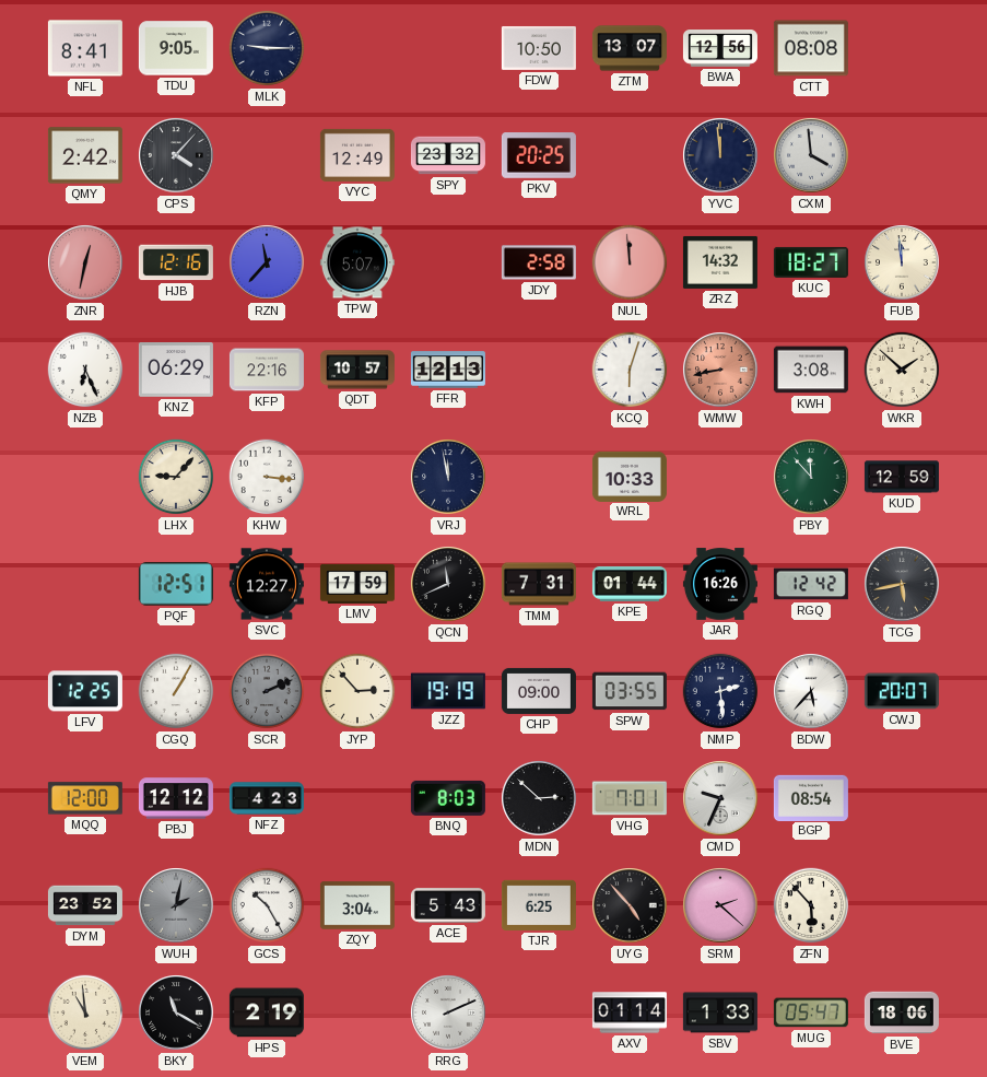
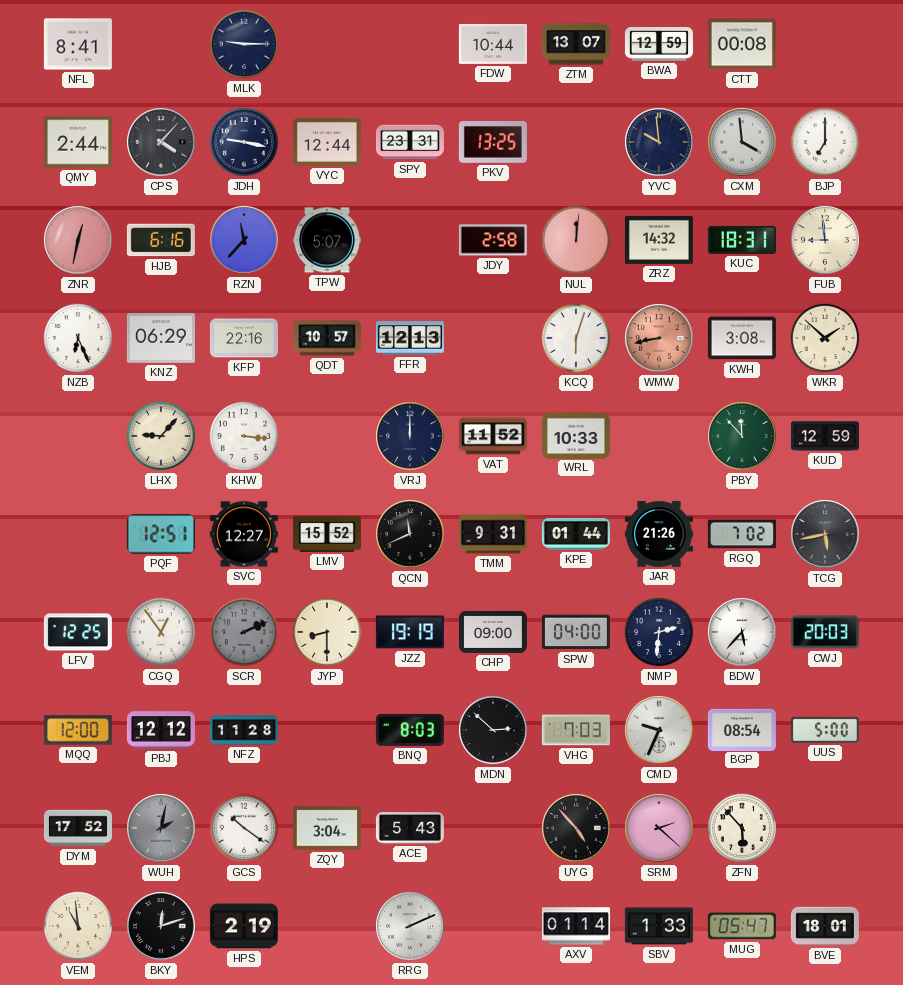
TDU: 9:05 -> none (176, 48)
FDW: 10:50 -> 10:44 (493, 44)
BWA: 12:56 -> 12:59 (659, 45)
CTT: 08:08 -> 00:08 (742, 44)
QMY: 2:42 -> 2:44 (78, 142)
JDH: none -> 9:17 (244, 142)
VYC: 12:49 -> 12:44 (327, 142)
SPY: 23:32 -> 23:31 (410, 142)
PKV: 20:25 -> 13:25 (493, 143)
YVC: 11:59 -> 9:59 (659, 142)
BJP: none -> 7:00 (825, 142)
HJB: 12:16 -> 6:16 (161, 240)
NUL: 11:59 -> 12:01 (576, 240)
KUC: 18:27 -> 18:31 (742, 240)
FUB: 11:59 -> 8:59 (825, 240)
VRJ: 11:58 -> 12:00 (410, 436)
VAT: none -> 11:52 (493, 436)
LMV: 17:59 -> 15:52 (327, 534)
TMM: 7:31 -> 9:31 (493, 534)
JAR: 16:26 -> 21:26 (659, 534)
RGQ: 12:42 -> 7:02 (742, 534)
CGQ: 1:05 -> 12:54 (161, 632)
JYP: 2:53 -> 8:30 (327, 632)
SPW: 03:55 -> 04:00 (576, 632)
NMP: 2:29 -> 2:31 (659, 632)
CWJ: 20:07 -> 20:03 (825, 632)
NFZ: 4:23 -> 11:28 (244, 730)
VHG: 7:01 -> 7:03 (576, 730)
UUS: none -> 5:00 (825, 730)
DYM: 23:52 -> 17:52 (78, 828)
GCS: 10:25 -> 10:21 (244, 828)
TJR: 6:25 -> none (539, 905)
BKY: 11:20 -> 12:12 (161, 926)
BVE: 18:06 -> 18:01 (825, 926)
